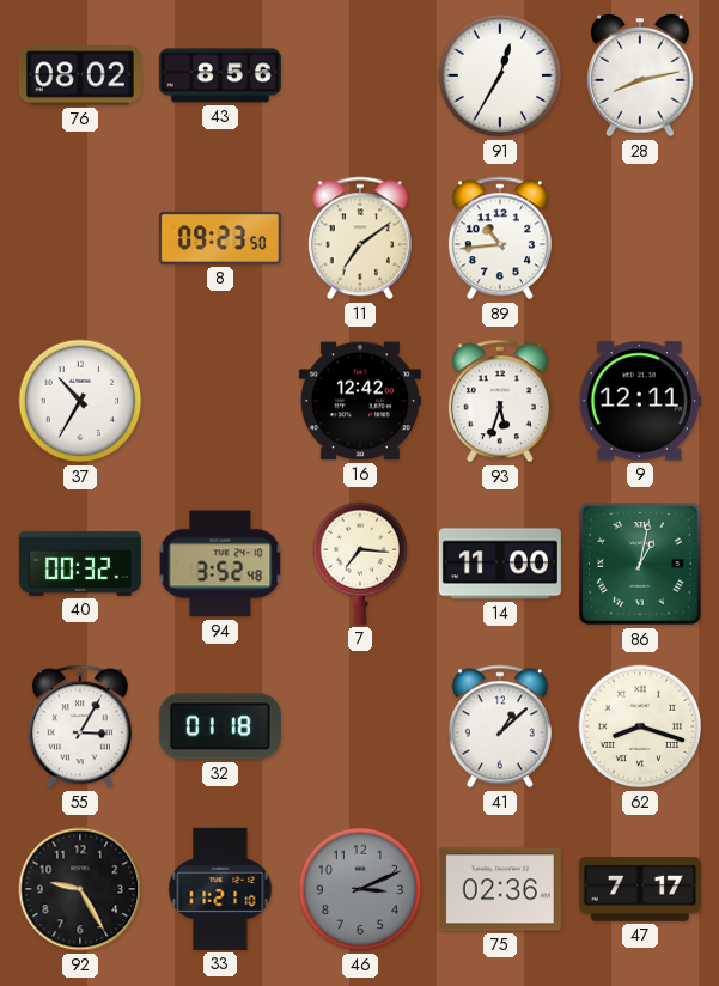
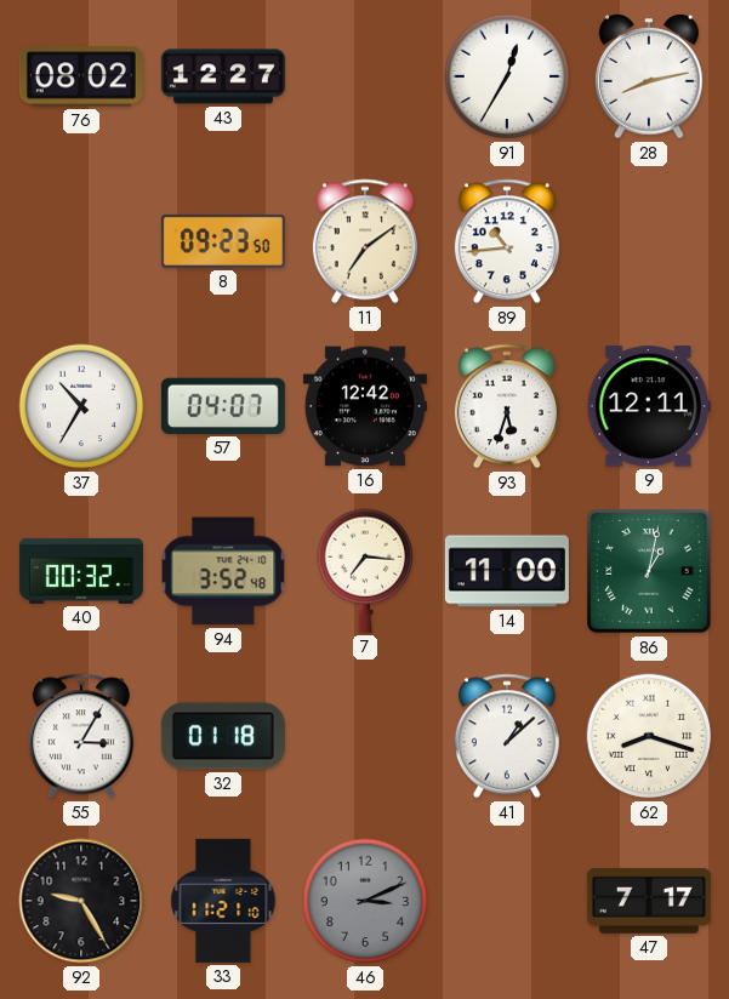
43: 8:56 -> 12:27 (223, 76)
57: none -> 04:07 (223, 406)
75: 02:36 -> none (500, 889)
